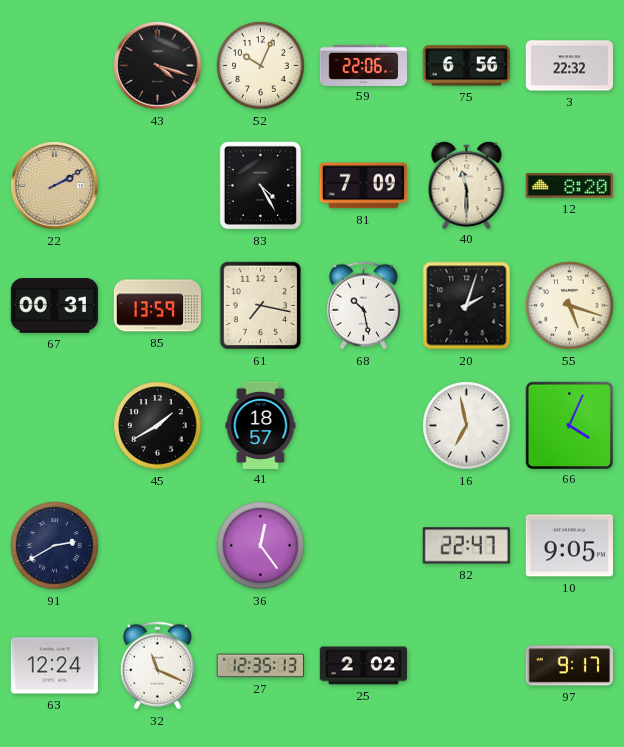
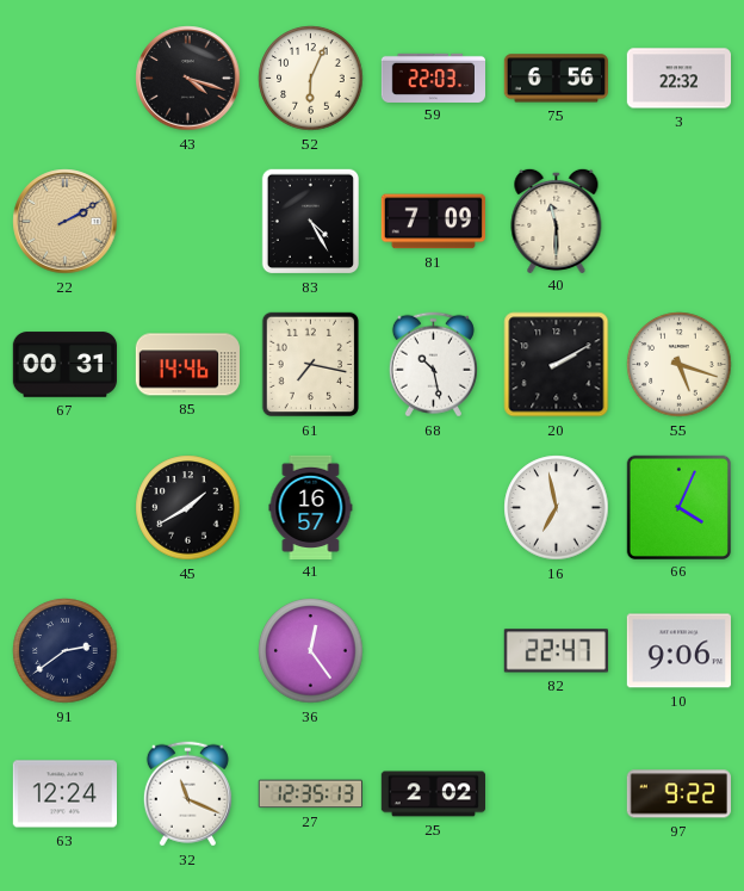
52: 10:04 -> 6:04 (311, 79)
59: 22:06 -> 22:03 (433, 78)
12: 8:20 -> none (569, 186)
85: 13:59 -> 14:46 (187, 365)
20: 2:03 -> 2:10 (557, 365)
41: 18:57 -> 16:57 (311, 507)
91: 2:40 -> 2:39 (66, 651)
10: 9:05 -> 9:06 (678, 651)
97: 9:17 -> 9:22 (678, 794)
